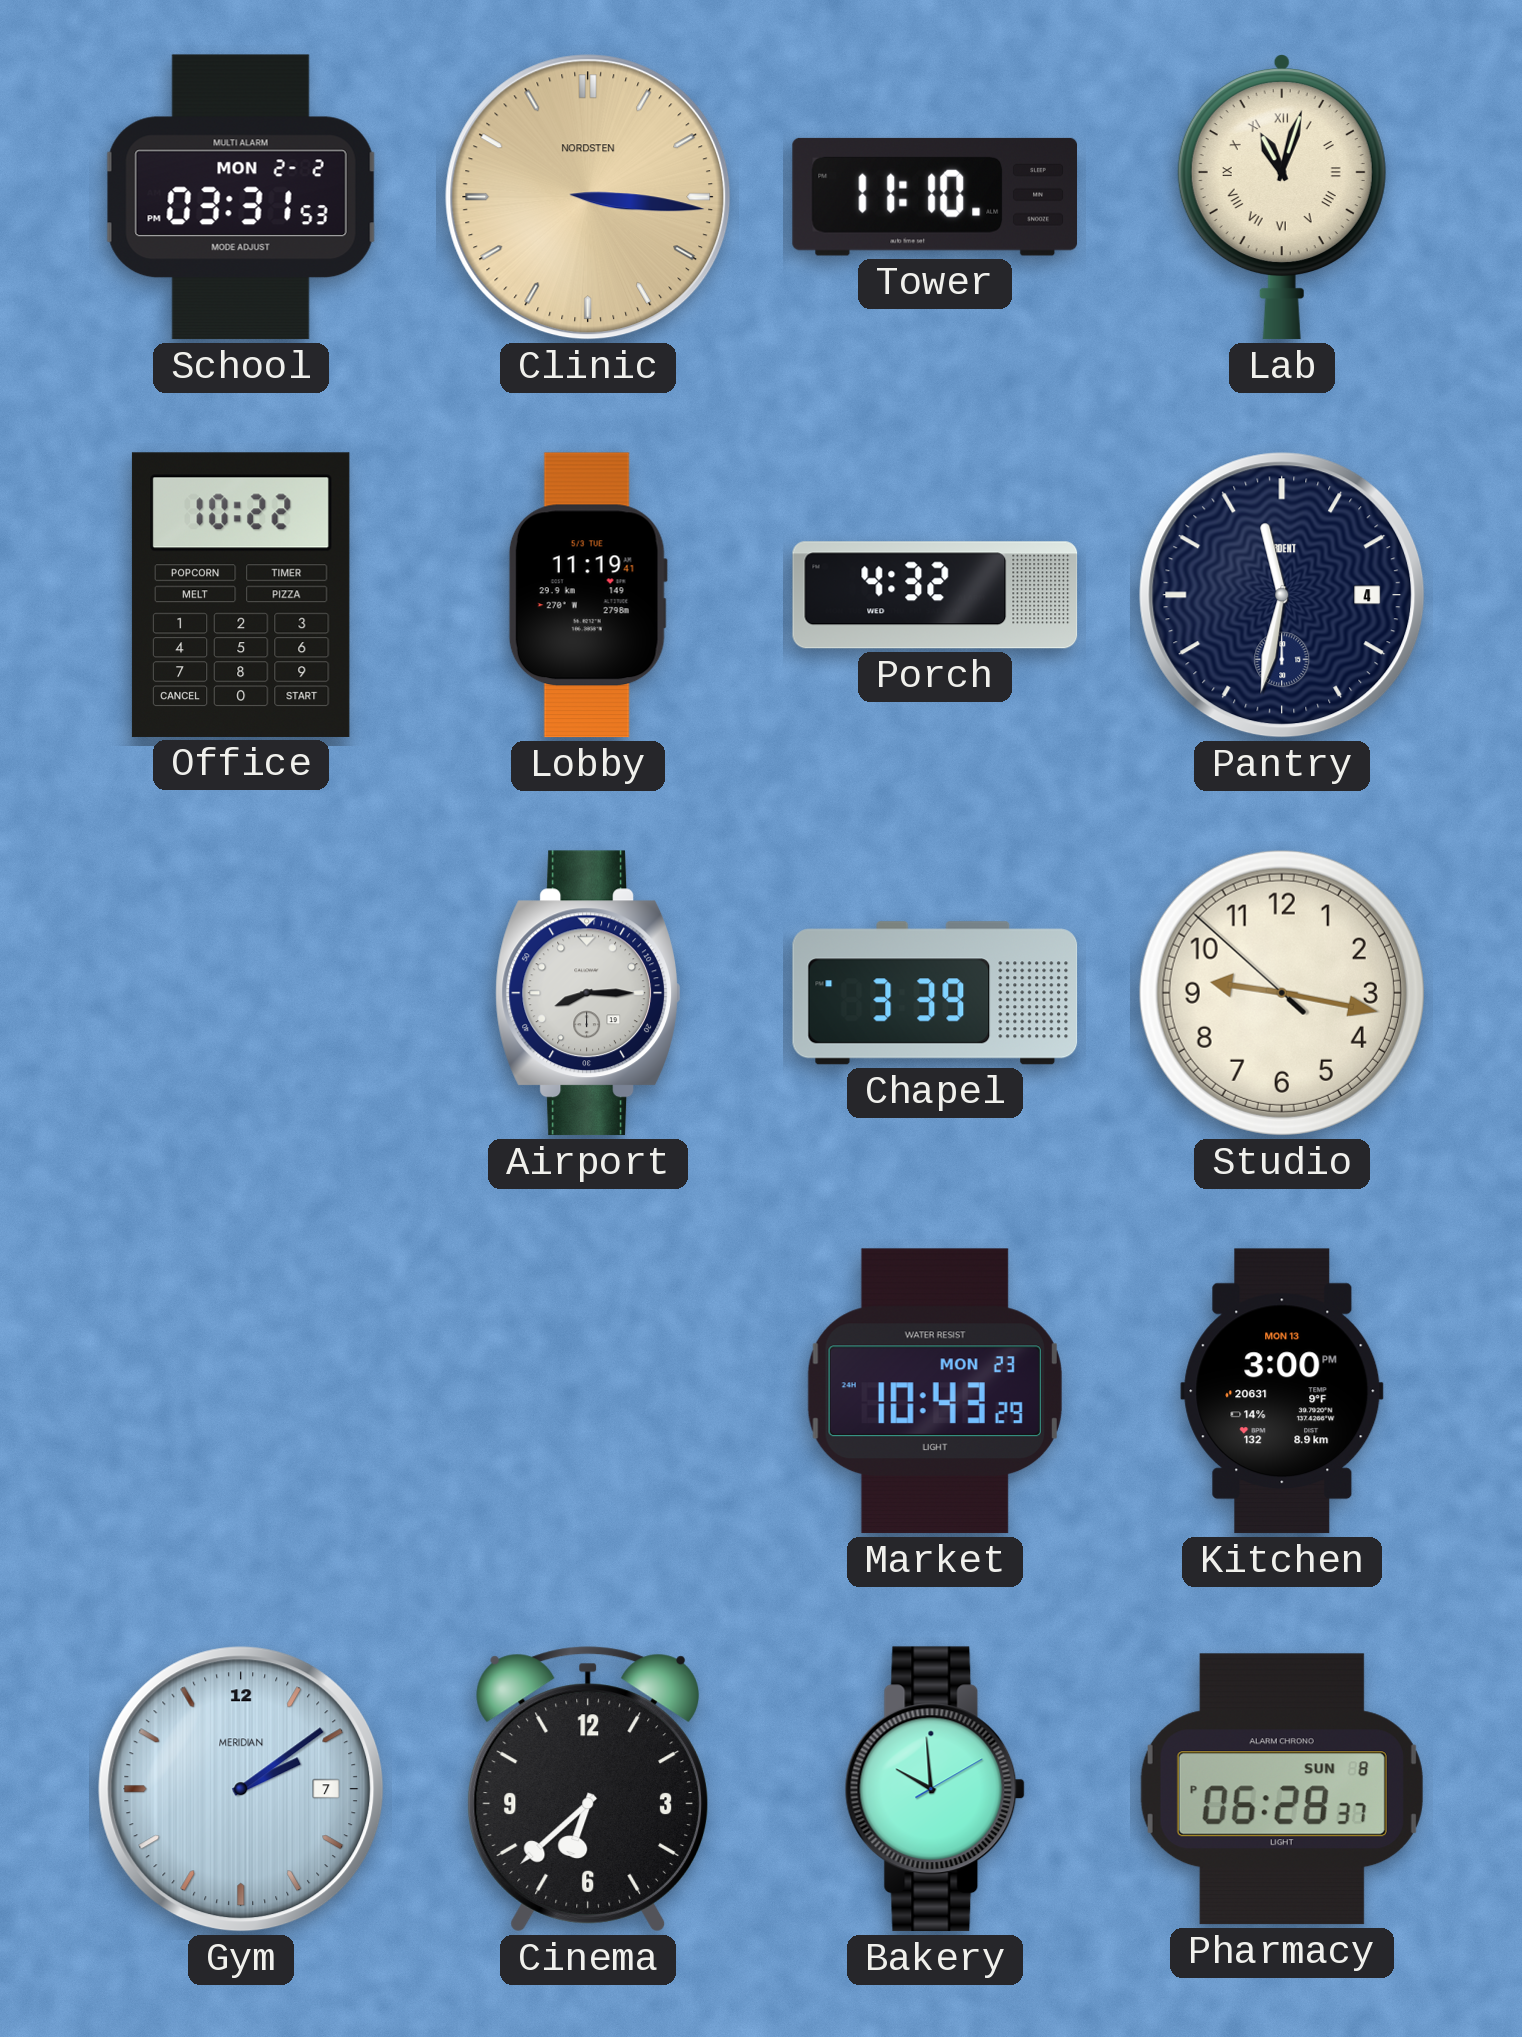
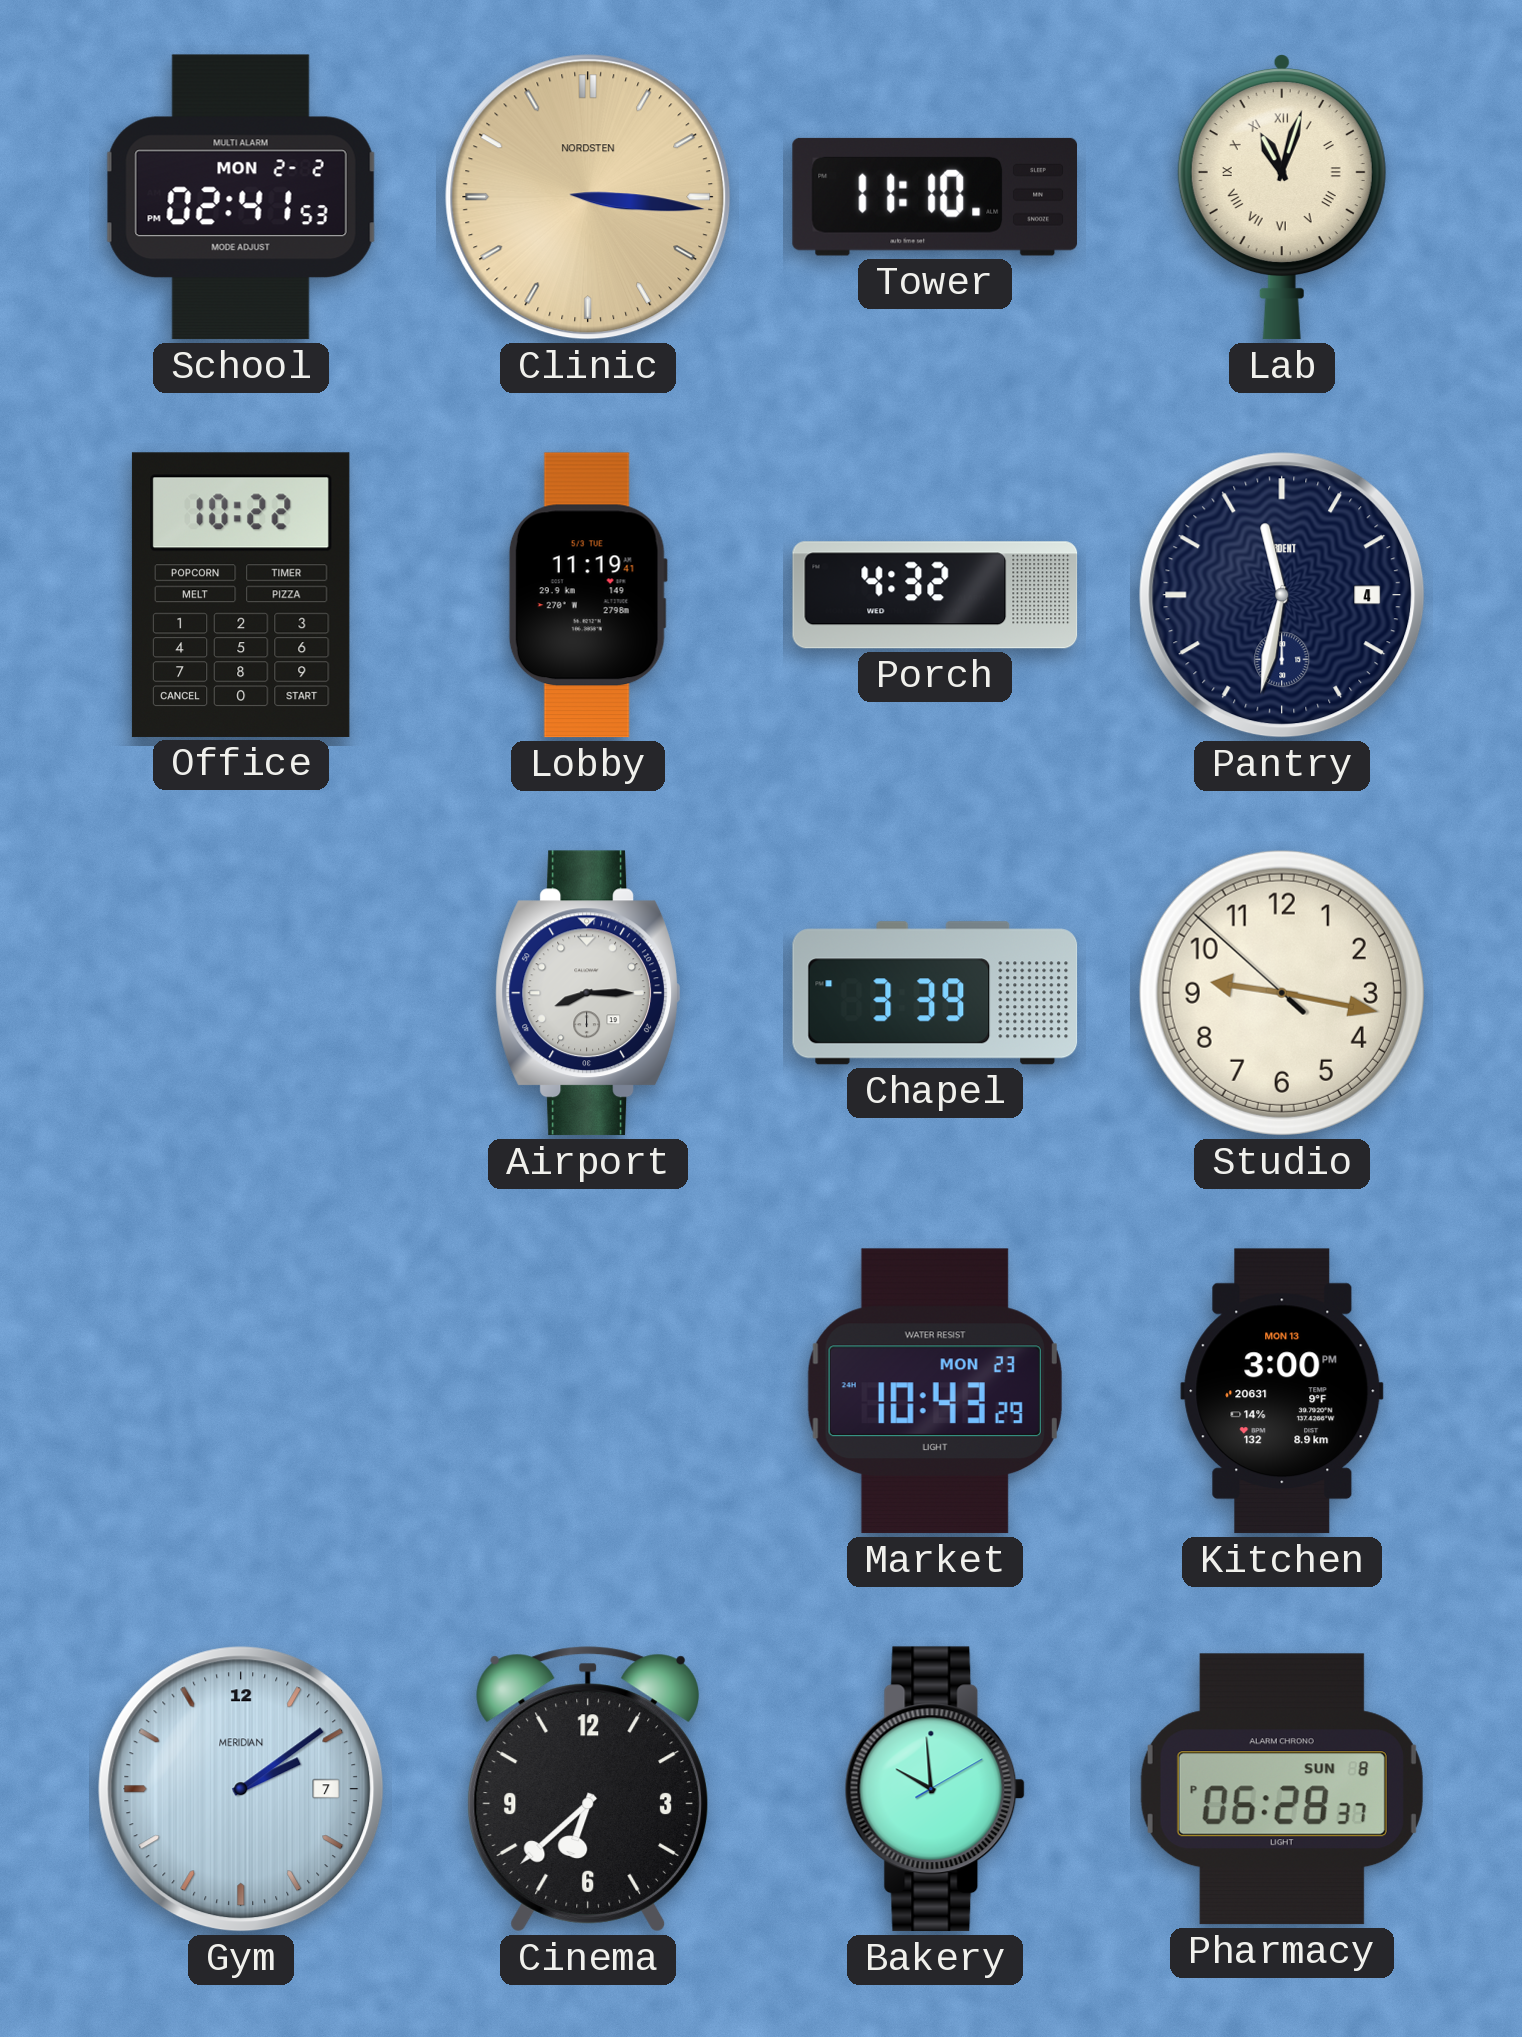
School: 03:31 -> 02:41 (241, 197)
